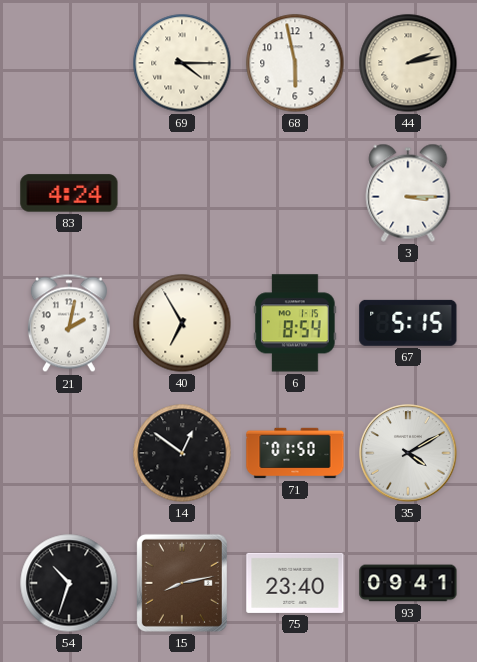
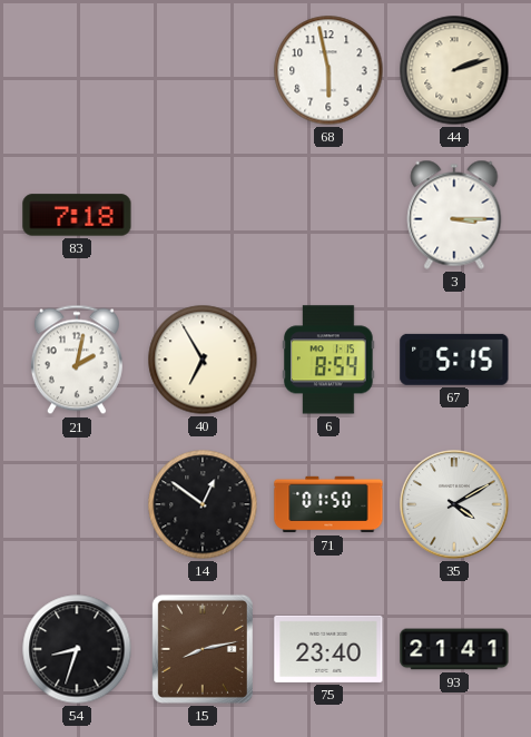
69: 4:15 -> none (182, 63)
44: 2:13 -> 2:12 (454, 70)
83: 4:24 -> 7:18 (77, 215)
54: 10:33 -> 8:33 (77, 649)
93: 09:41 -> 21:41 (454, 649)
